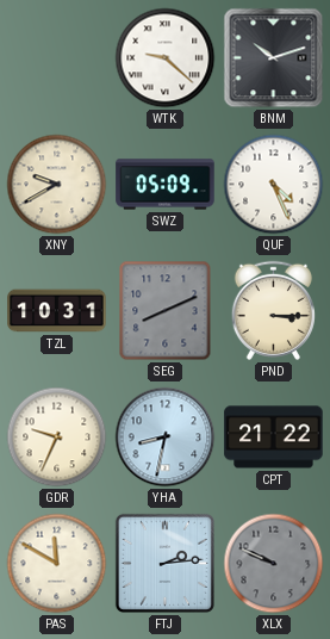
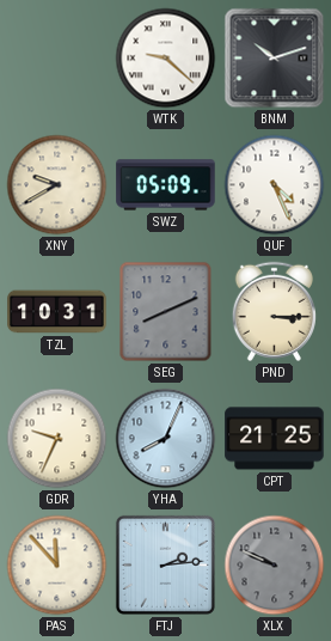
YHA: 8:32 -> 8:04 (166, 439)
CPT: 21:22 -> 21:25 (275, 439)
PAS: 11:50 -> 11:53 (57, 566)
